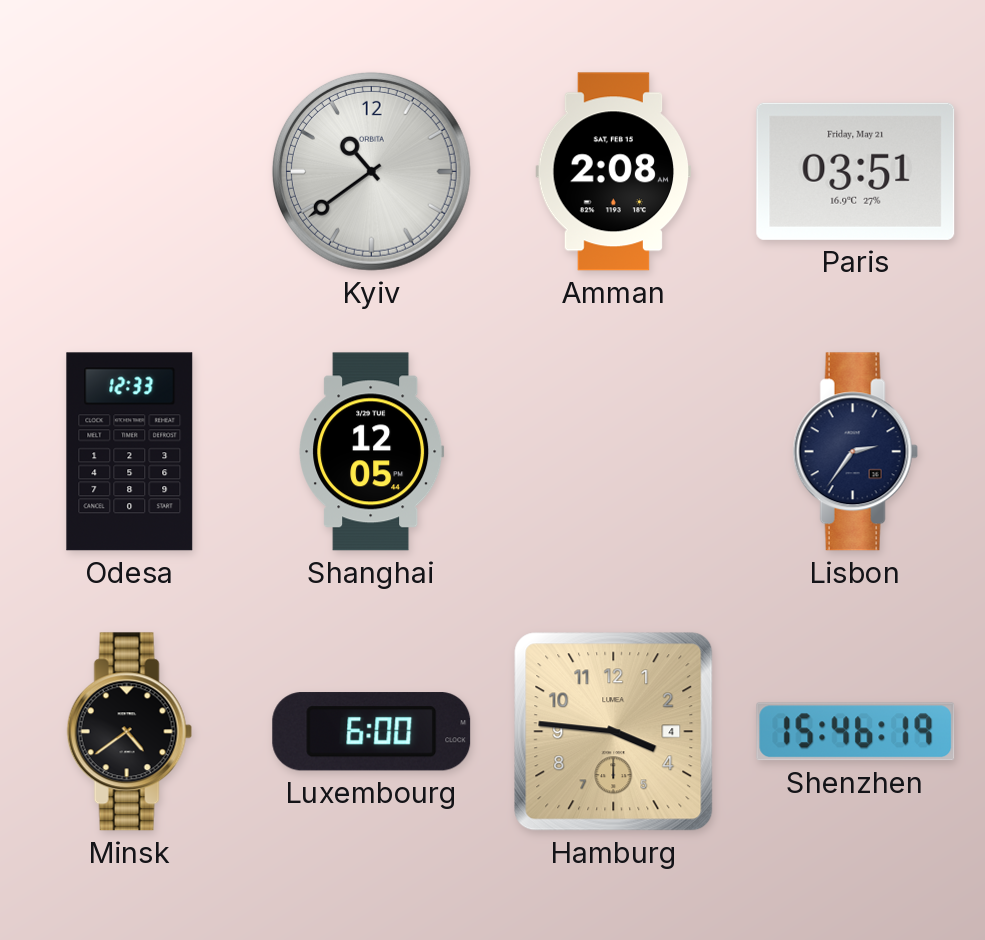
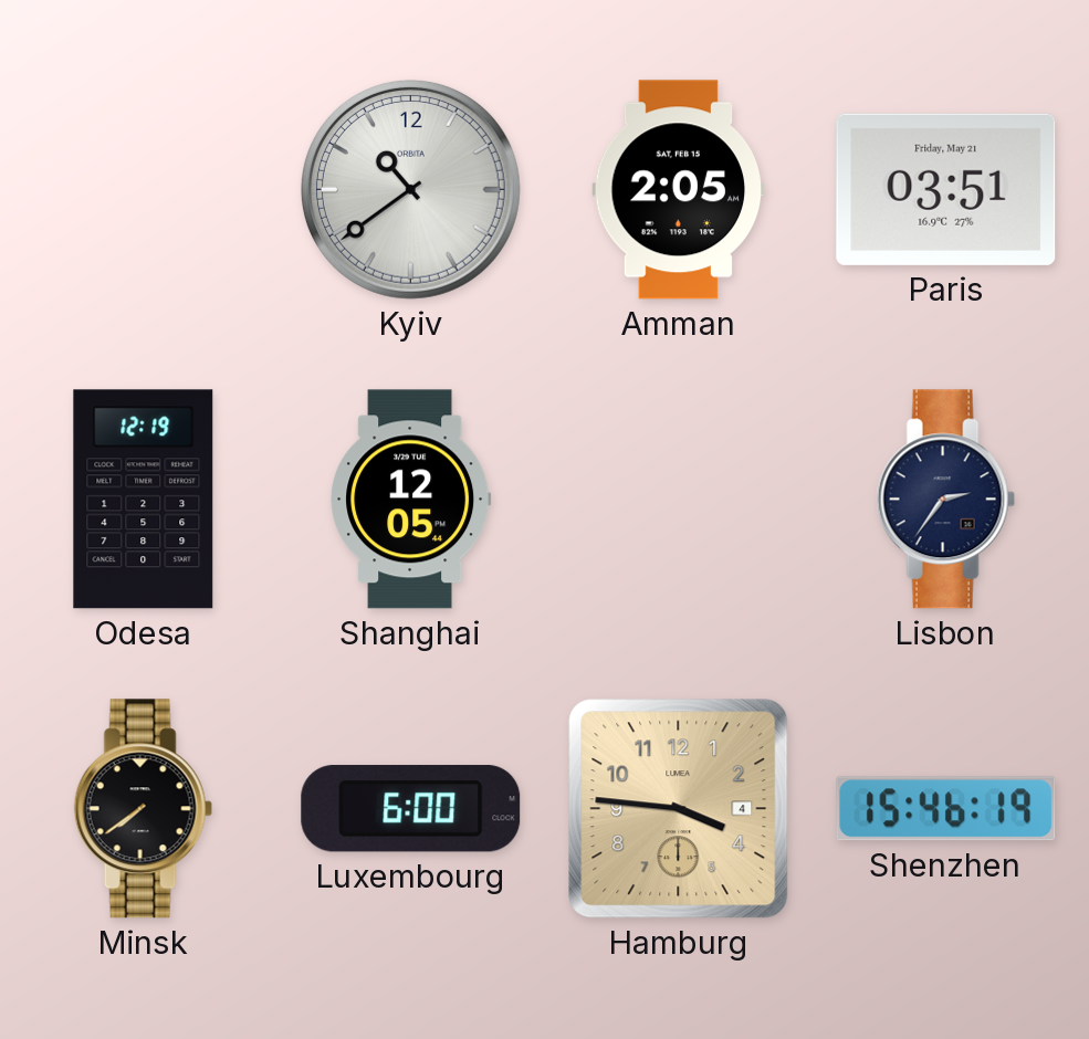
Amman: 2:08 -> 2:05 (679, 190)
Odesa: 12:33 -> 12:19 (144, 500)
Minsk: 4:39 -> 7:39 (143, 809)
